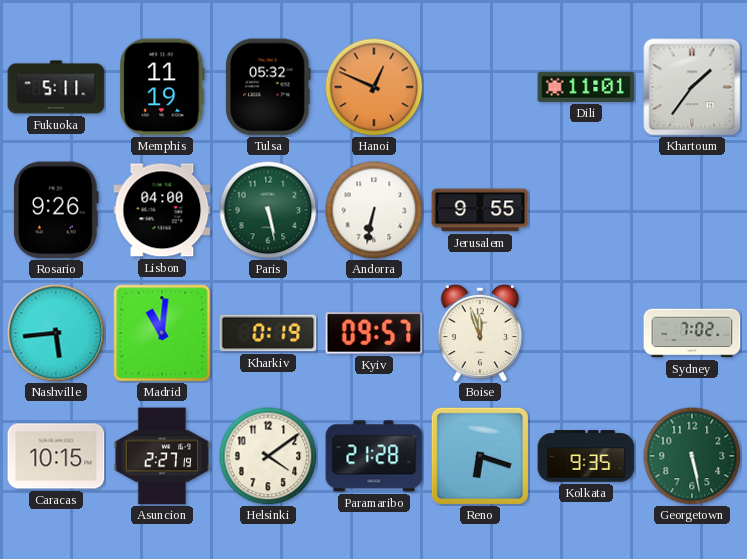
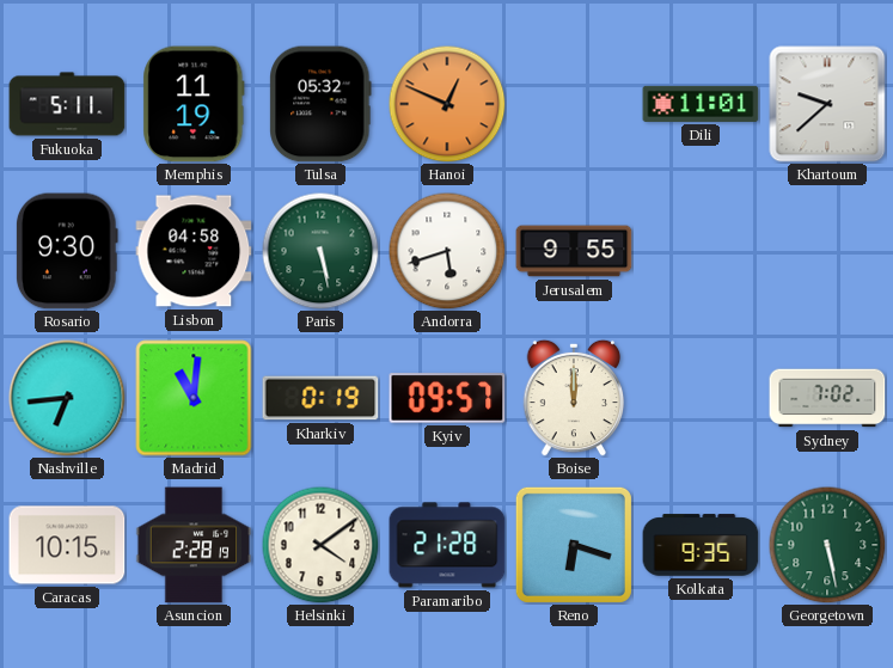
Khartoum: 1:36 -> 9:38 (827, 104)
Rosario: 9:26 -> 9:30 (67, 251)
Lisbon: 04:00 -> 04:58 (194, 251)
Andorra: 6:32 -> 5:42 (447, 251)
Nashville: 5:44 -> 6:44 (67, 398)
Boise: 11:57 -> 12:00 (574, 398)
Asuncion: 2:27 -> 2:28 (194, 545)
